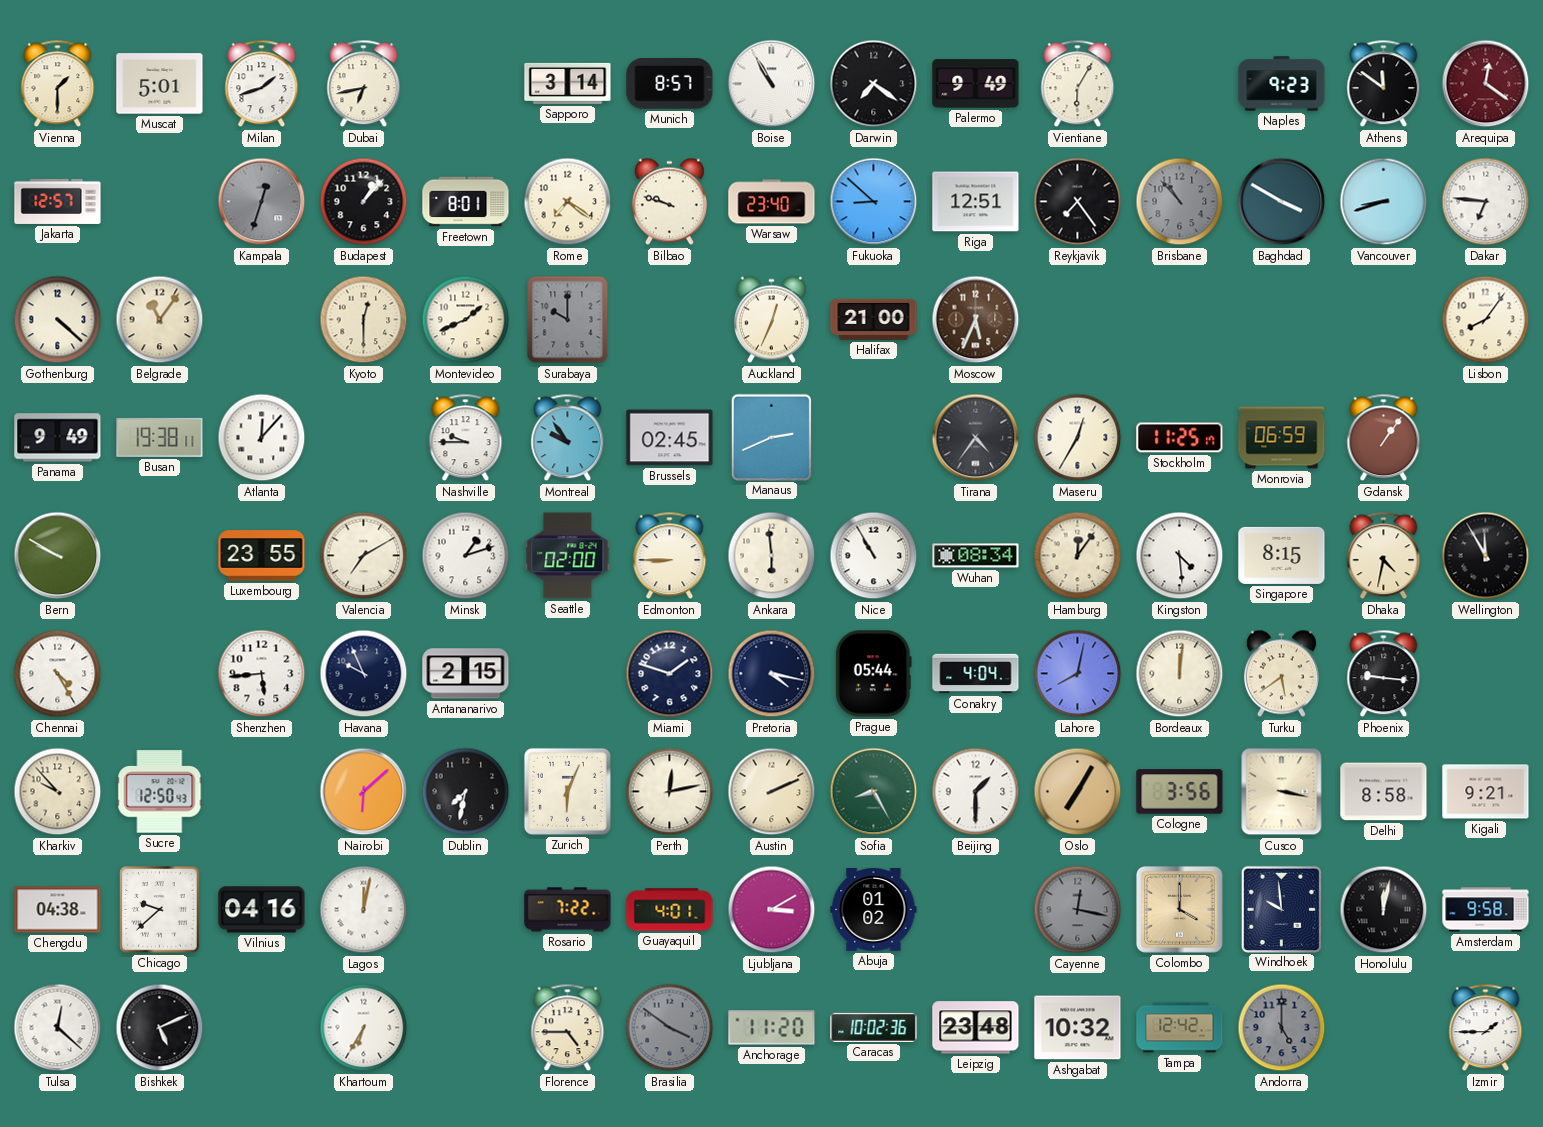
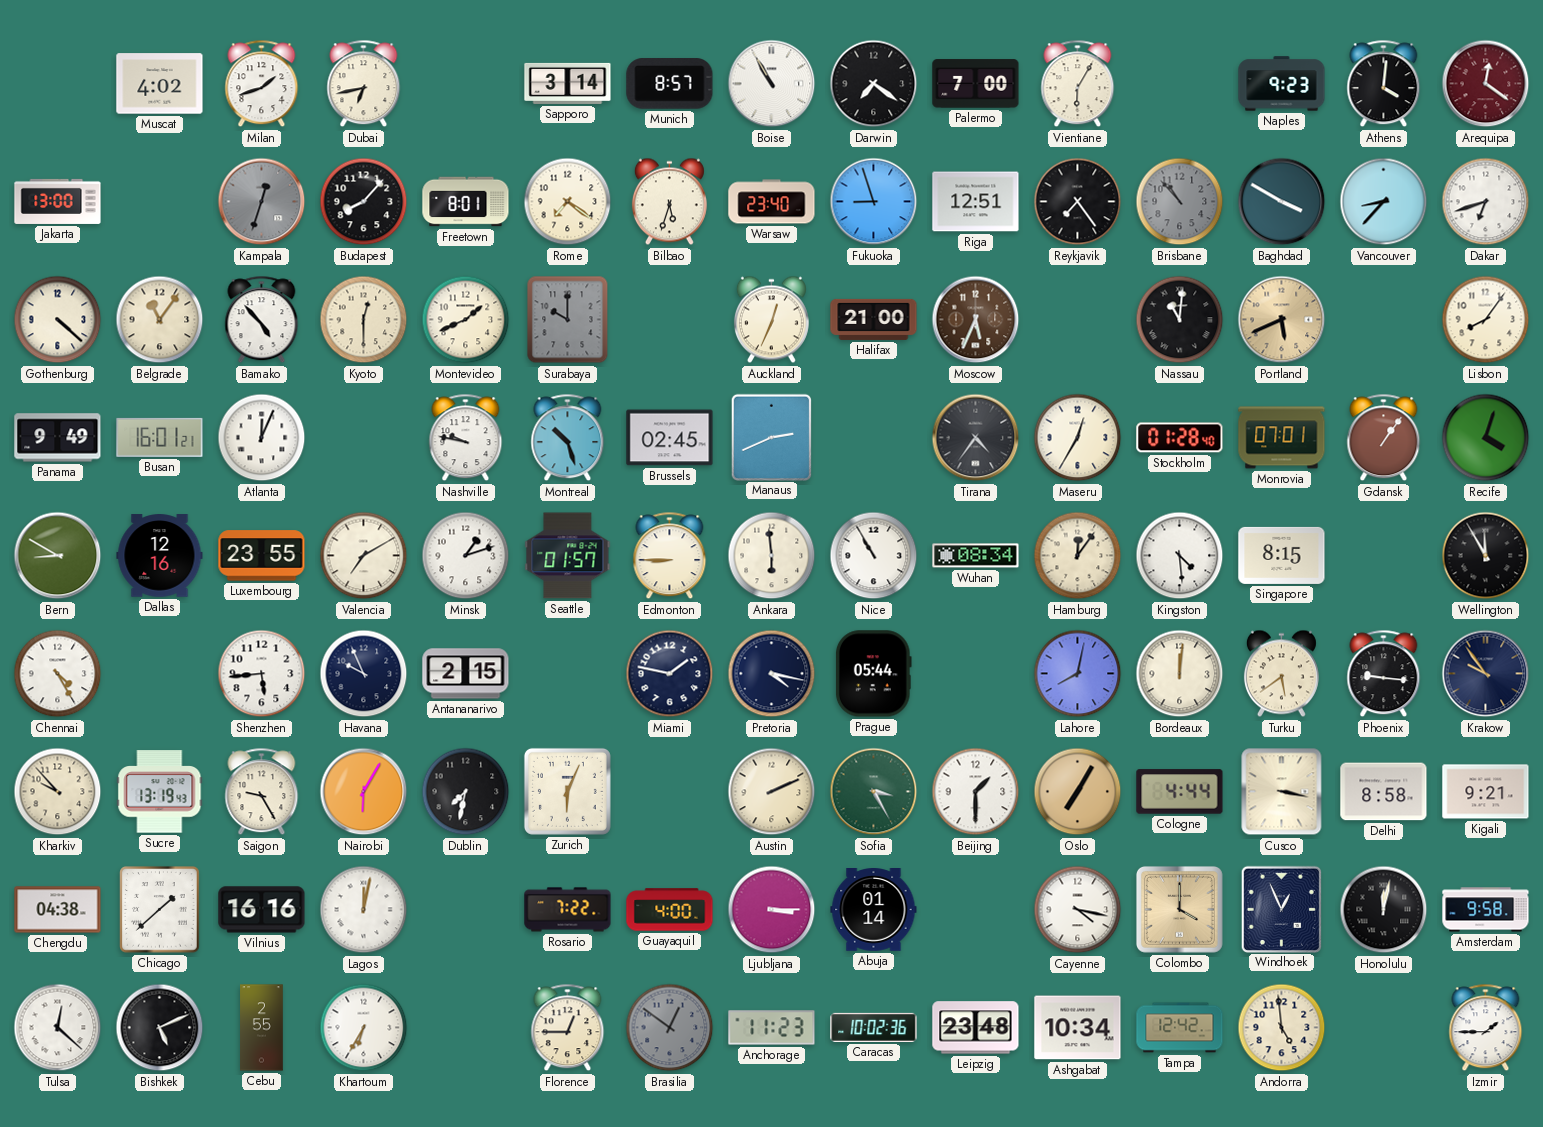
Vienna: 1:30 -> none (58, 84)
Muscat: 5:01 -> 4:02 (160, 84)
Palermo: 9:49 -> 7:00 (976, 84)
Athens: 11:51 -> 4:01 (1384, 84)
Jakarta: 12:57 -> 13:00 (58, 201)
Budapest: 1:07 -> 8:07 (364, 202)
Bilbao: 9:48 -> 5:33 (669, 202)
Fukuoka: 8:52 -> 8:57 (874, 202)
Vancouver: 8:42 -> 8:37 (1384, 202)
Dakar: 6:46 -> 6:42 (1486, 202)
Bamako: none -> 4:53 (262, 320)
Nassau: none -> 11:01 (1180, 320)
Portland: none -> 5:41 (1282, 320)
Busan: 19:38 -> 16:01 (160, 437)
Atlanta: 12:07 -> 12:04 (262, 438)
Nashville: 9:45 -> 9:47 (466, 438)
Montreal: 9:54 -> 10:27 (568, 438)
Stockholm: 11:25 -> 01:28 (1180, 438)
Monrovia: 06:59 -> 07:01 (1282, 438)
Recife: none -> 4:03 (1486, 438)
Bern: 9:50 -> 8:50 (58, 556)
Dallas: none -> 12:16 (160, 556)
Seattle: 02:00 -> 01:57 (568, 556)
Dhaka: 4:32 -> none (1384, 556)
Miami: 1:48 -> 1:47 (670, 674)
Conakry: 4:04 -> none (976, 674)
Krakow: none -> 9:54 (1486, 674)
Sucre: 12:50 -> 13:19 (160, 792)
Saigon: none -> 9:25 (262, 792)
Nairobi: 6:08 -> 6:05 (364, 792)
Perth: 12:13 -> none (670, 792)
Sofia: 8:25 -> 3:25 (874, 792)
Cologne: 3:56 -> 4:44 (1180, 792)
Chicago: 9:38 -> 1:38 (160, 910)
Vilnius: 04:16 -> 16:16 (262, 910)
Guayaquil: 4:01 -> 4:00 (670, 910)
Ljubljana: 3:10 -> 3:15 (772, 910)
Abuja: 01:02 -> 01:14 (874, 910)
Cayenne: 12:17 -> 4:17 (1078, 910)
Cayenne dial: grey -> white (1078, 910)
Windhoek: 9:59 -> 12:56 (1281, 909)
Cebu: none -> 2:55 (262, 1028)
Florence: 4:45 -> 12:45 (568, 1028)
Brasilia: 3:51 -> 12:51 (670, 1028)
Anchorage: 11:20 -> 11:23 (772, 1028)
Ashgabat: 10:32 -> 10:34 (1078, 1028)
Andorra: 5:00 -> 4:59 (1282, 1028)
Andorra dial: grey -> cream (1282, 1028)
